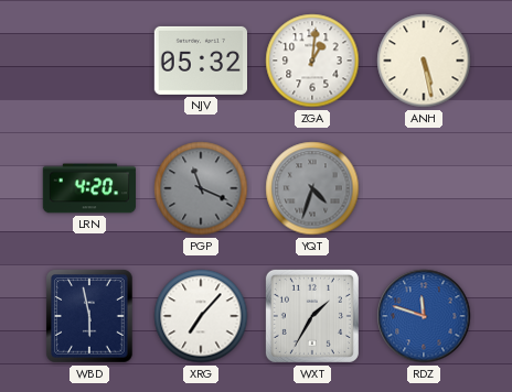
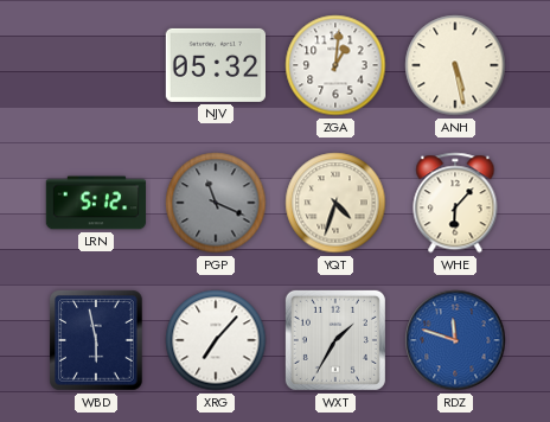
LRN: 4:20 -> 5:12 (95, 203)
YQT dial: grey -> cream (335, 203)
WHE: none -> 6:07 (455, 203)
